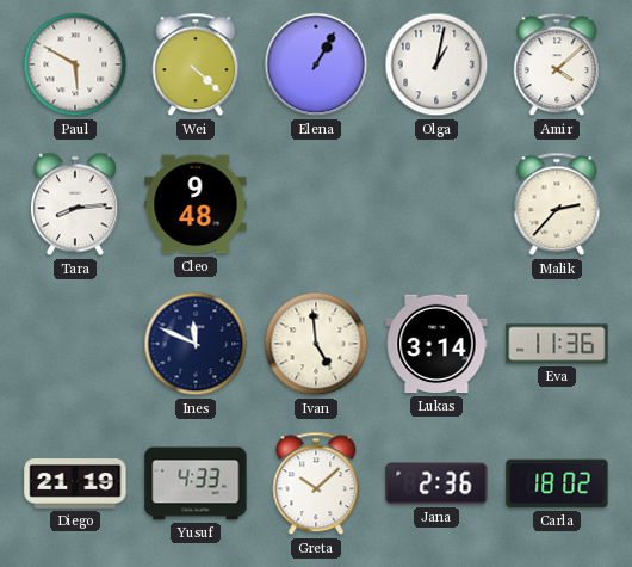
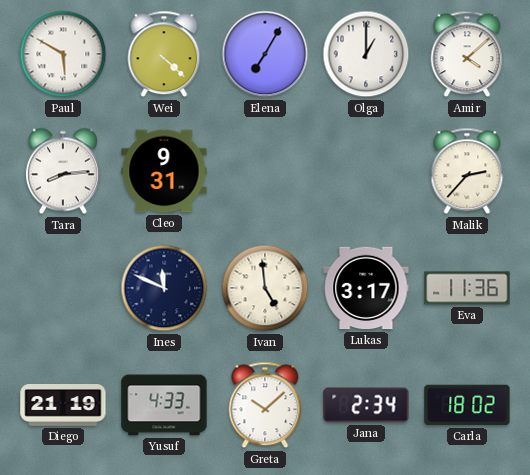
Elena: 1:05 -> 7:05 (265, 54)
Olga: 1:02 -> 1:00 (366, 54)
Cleo: 9:48 -> 9:31 (164, 171)
Lukas: 3:14 -> 3:17 (366, 288)
Jana: 2:36 -> 2:34 (366, 405)
